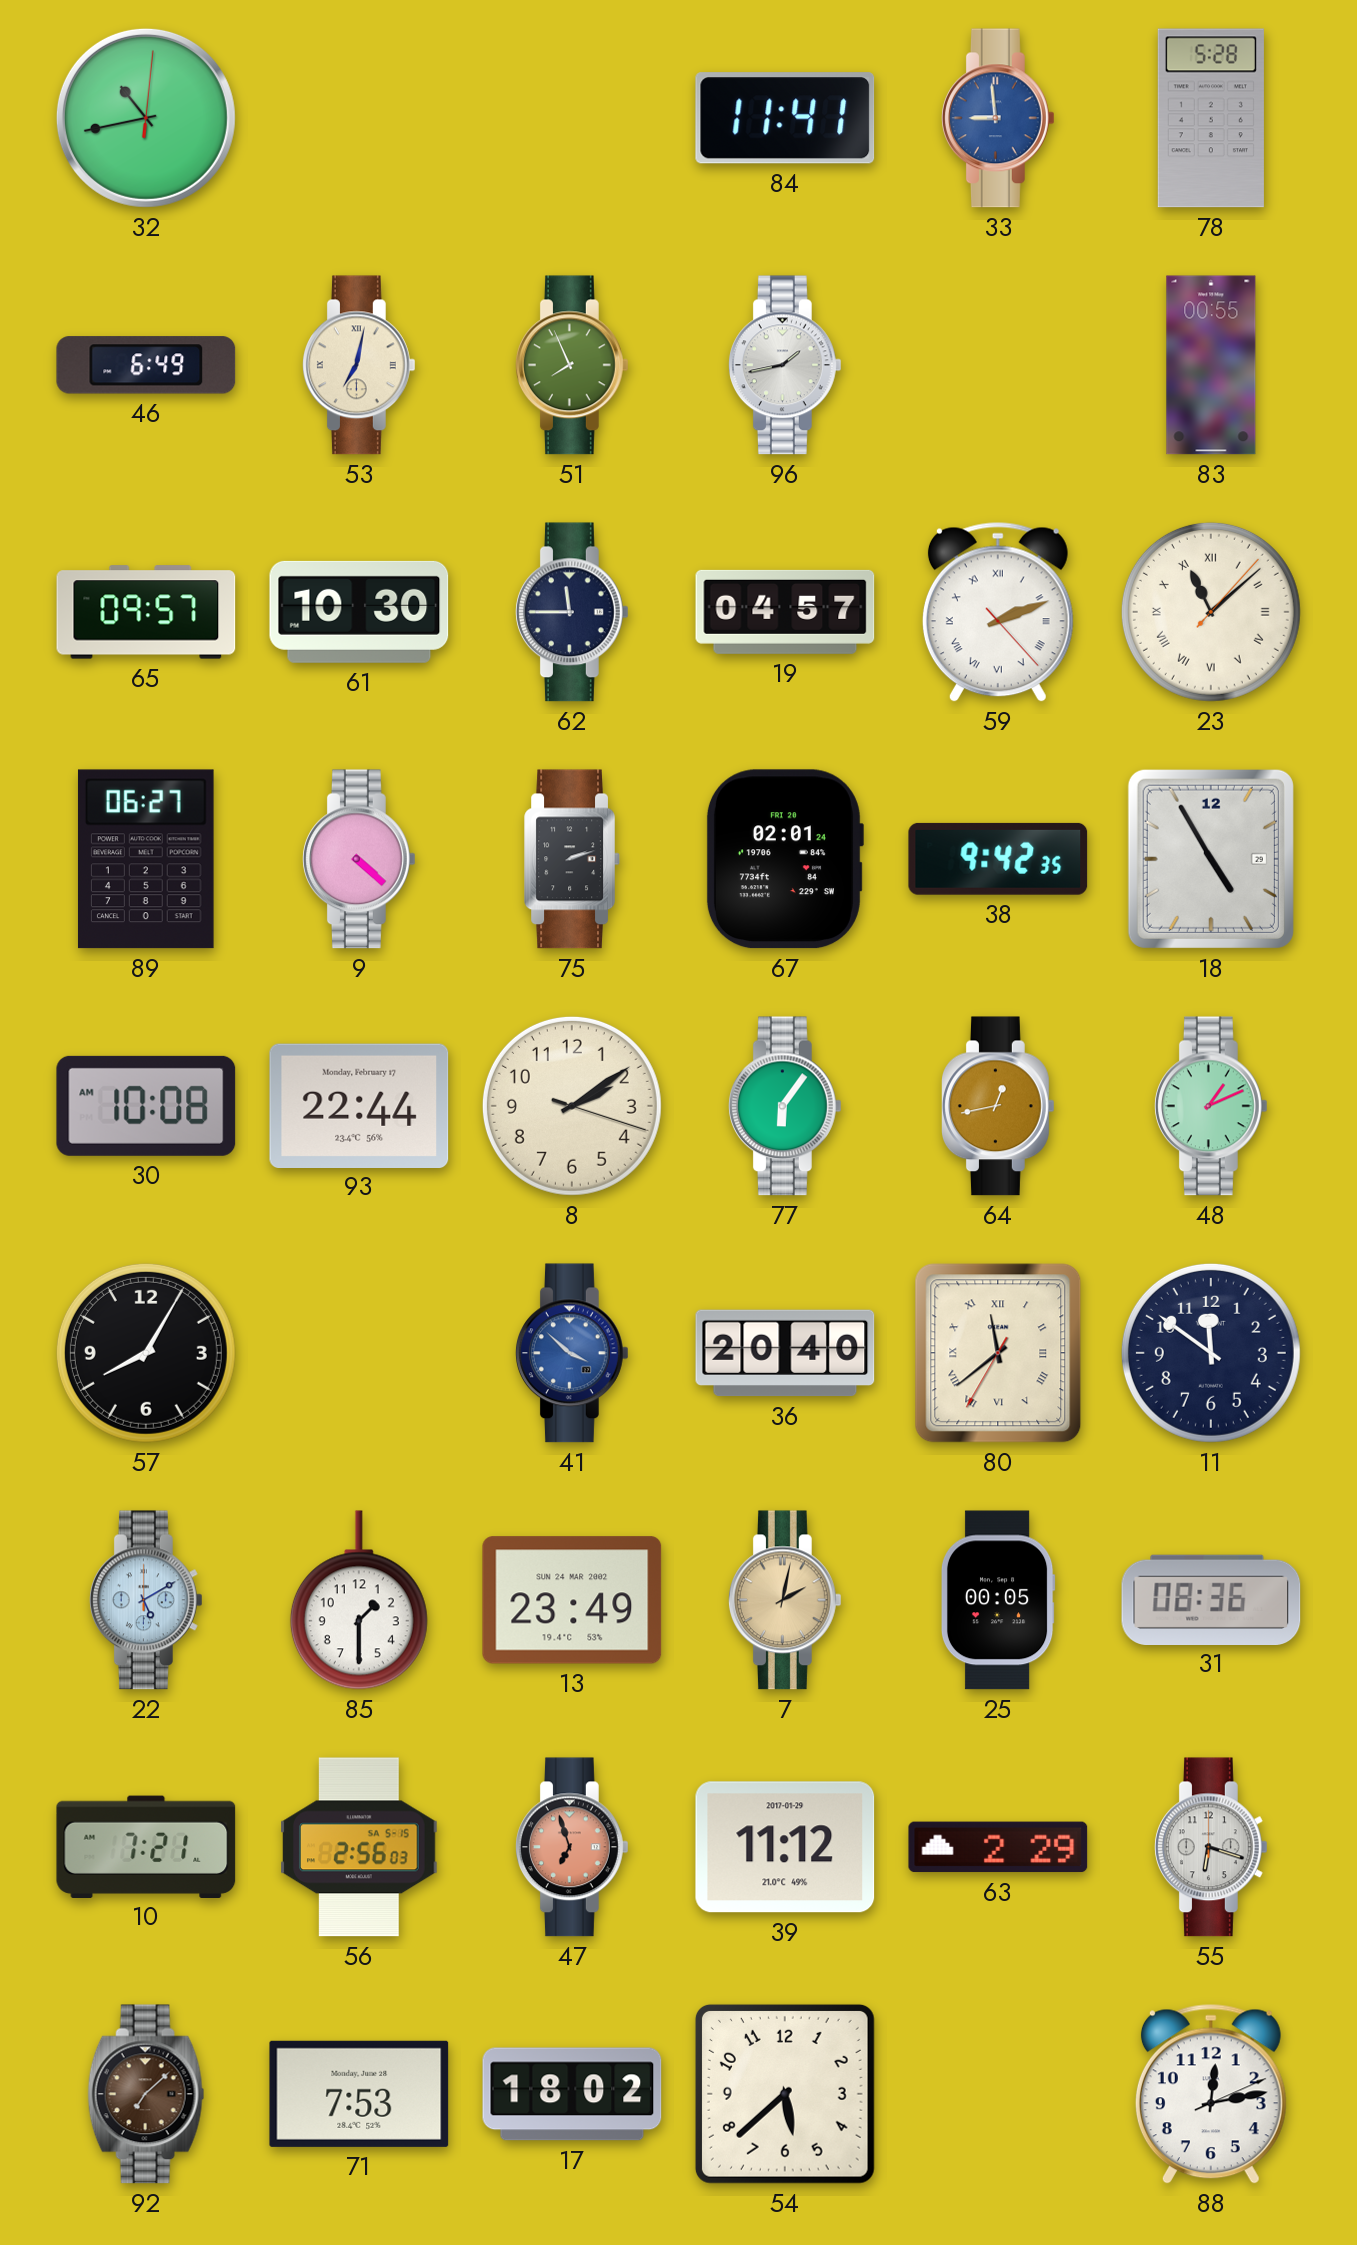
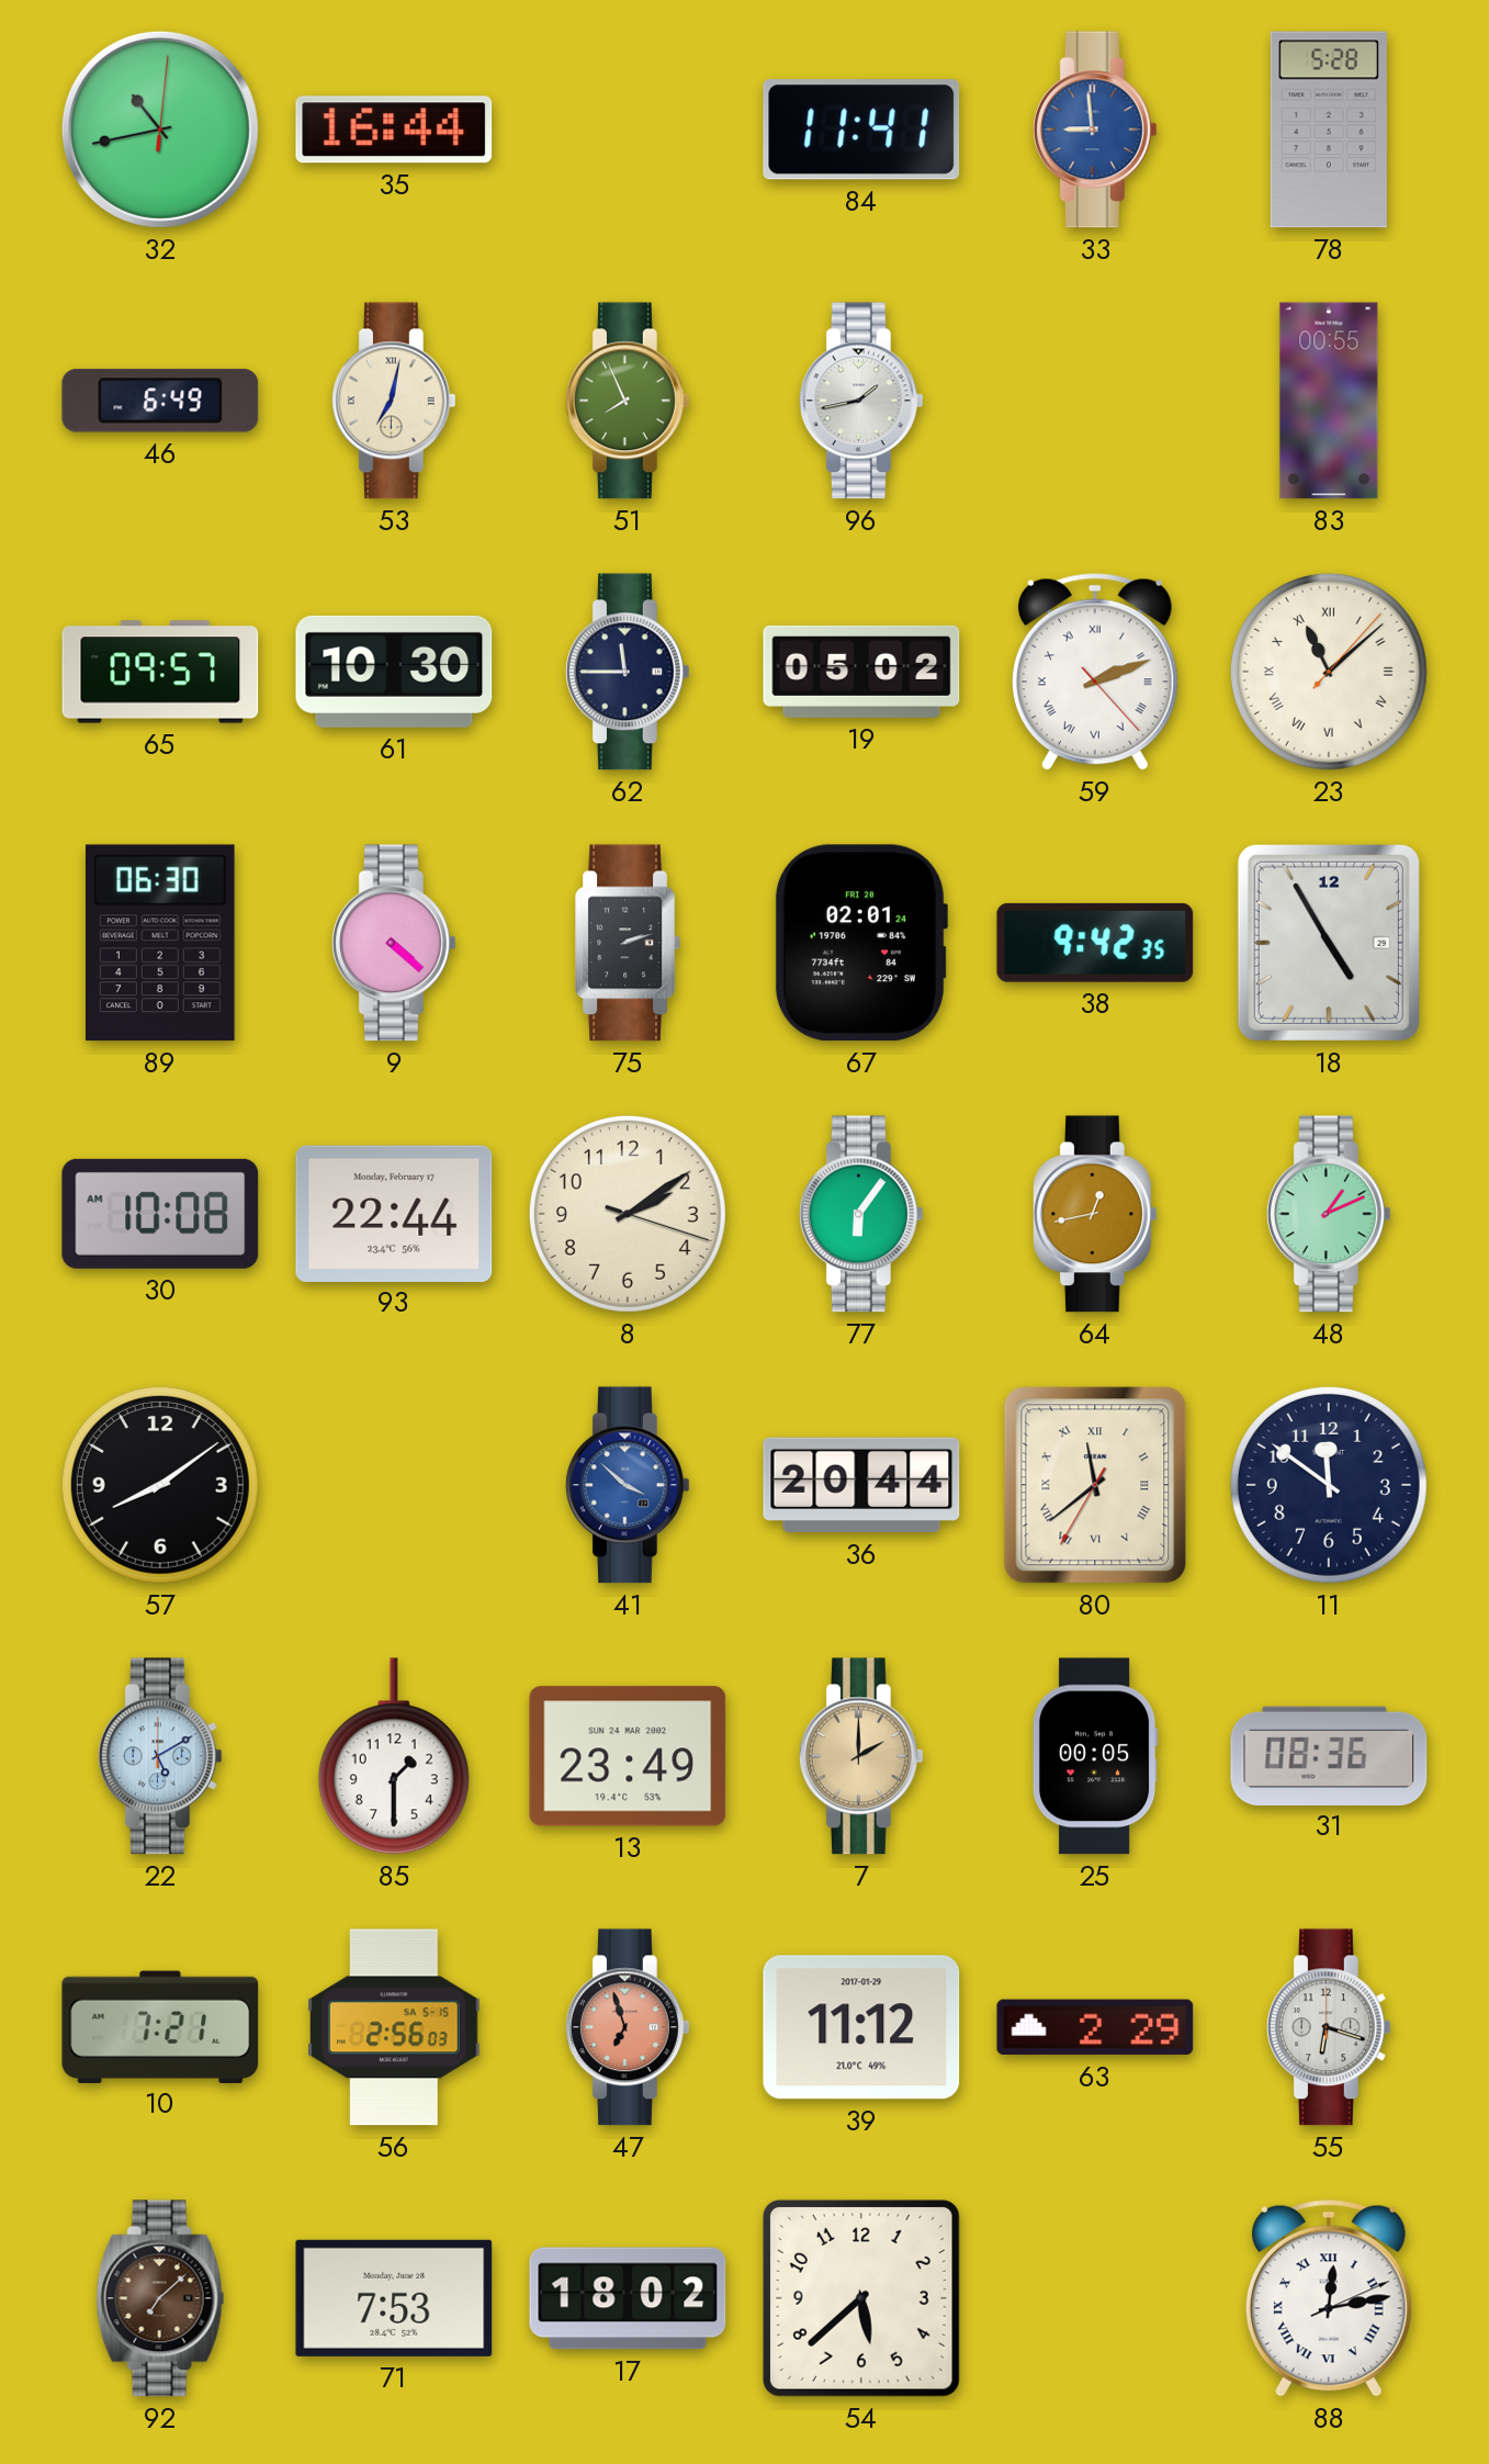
35: none -> 16:44 (394, 130)
19: 04:57 -> 05:02 (861, 672)
89: 06:27 -> 06:30 (160, 943)
57: 8:05 -> 8:09 (160, 1485)
36: 20:40 -> 20:44 (861, 1485)
7: 2:02 -> 2:00 (861, 1756)
88 numerals: Arabic -> Roman (1329, 2298)
